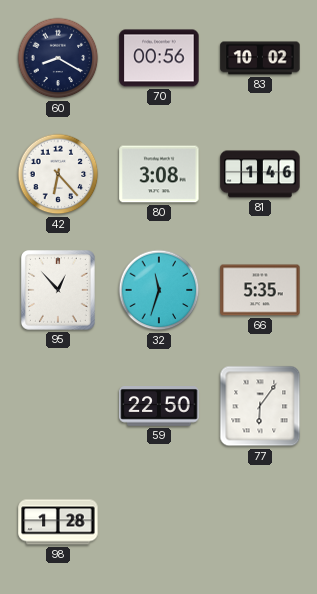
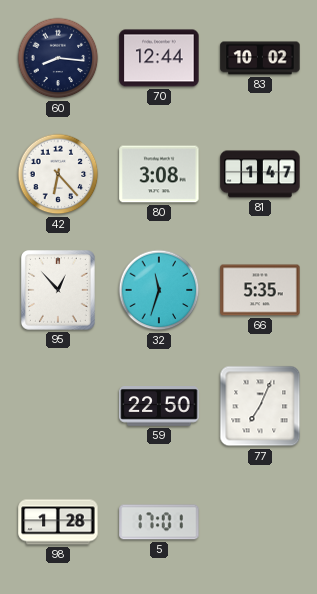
60: 8:20 -> 8:16 (58, 58)
70: 00:56 -> 12:44 (159, 58)
81: 1:46 -> 1:47 (260, 174)
77: 6:06 -> 7:04 (260, 406)
5: none -> 17:01 (159, 522)
